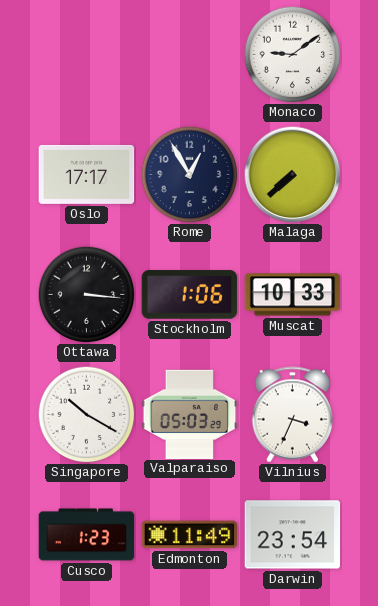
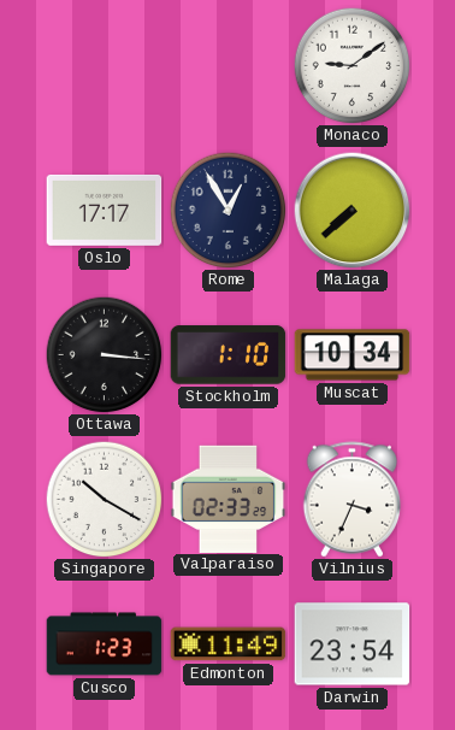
Stockholm: 1:06 -> 1:10 (229, 355)
Muscat: 10:33 -> 10:34 (353, 355)
Valparaiso: 05:03 -> 02:33 (229, 499)
